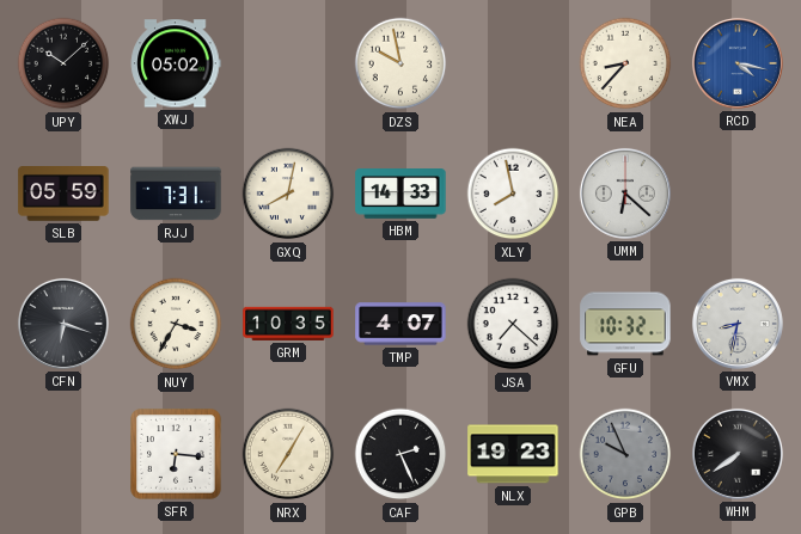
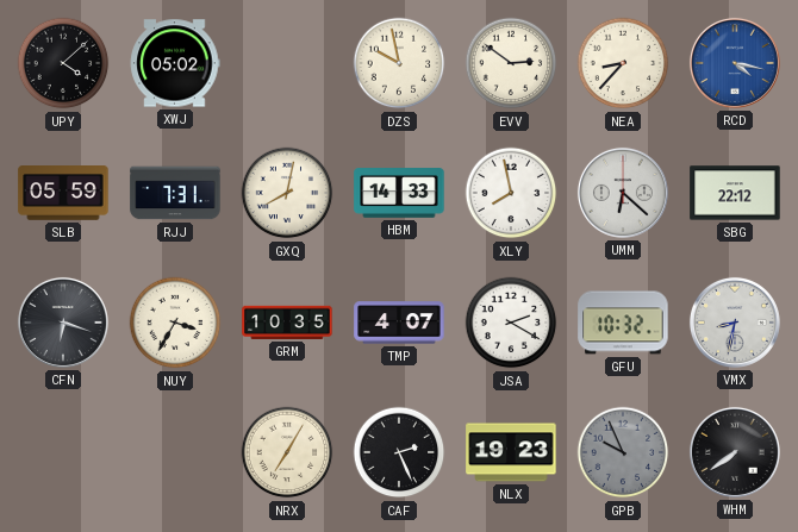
UPY: 10:08 -> 4:08 (63, 63)
EVV: none -> 2:51 (511, 63)
SBG: none -> 22:12 (735, 193)
JSA: 7:22 -> 2:20 (511, 323)
SFR: 6:16 -> none (177, 455)
